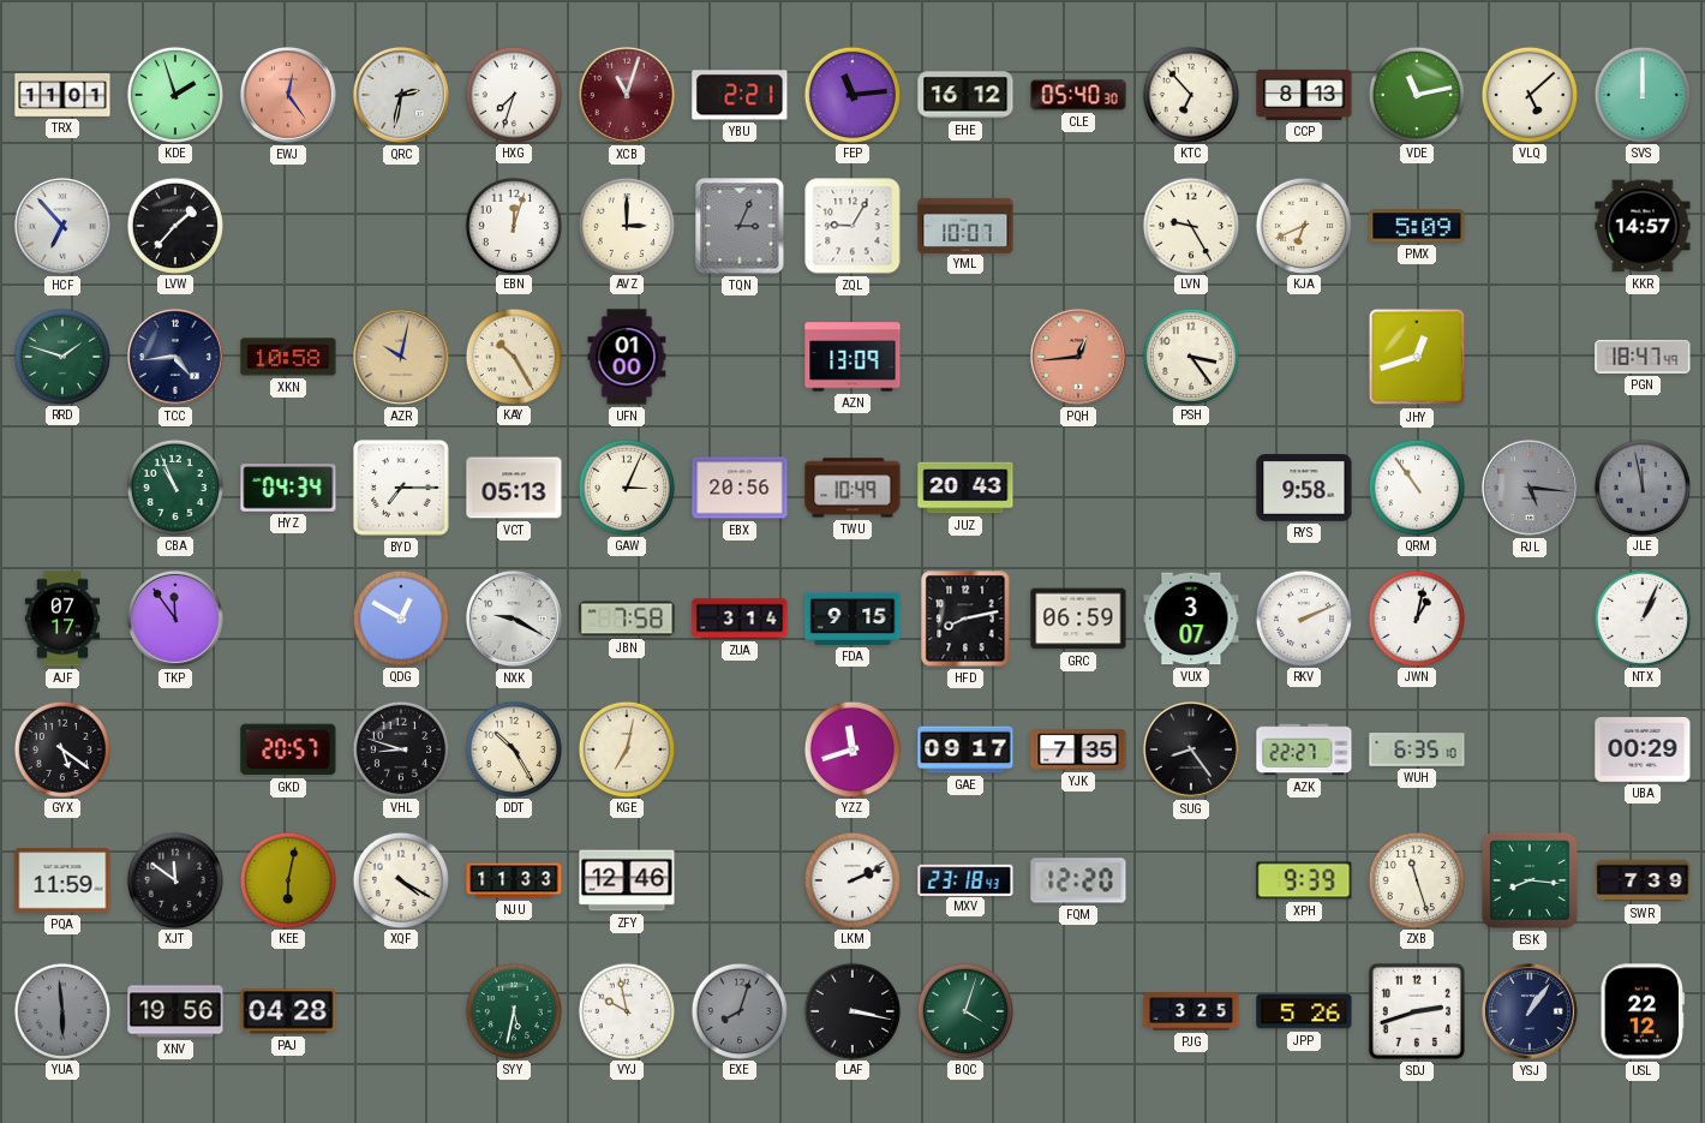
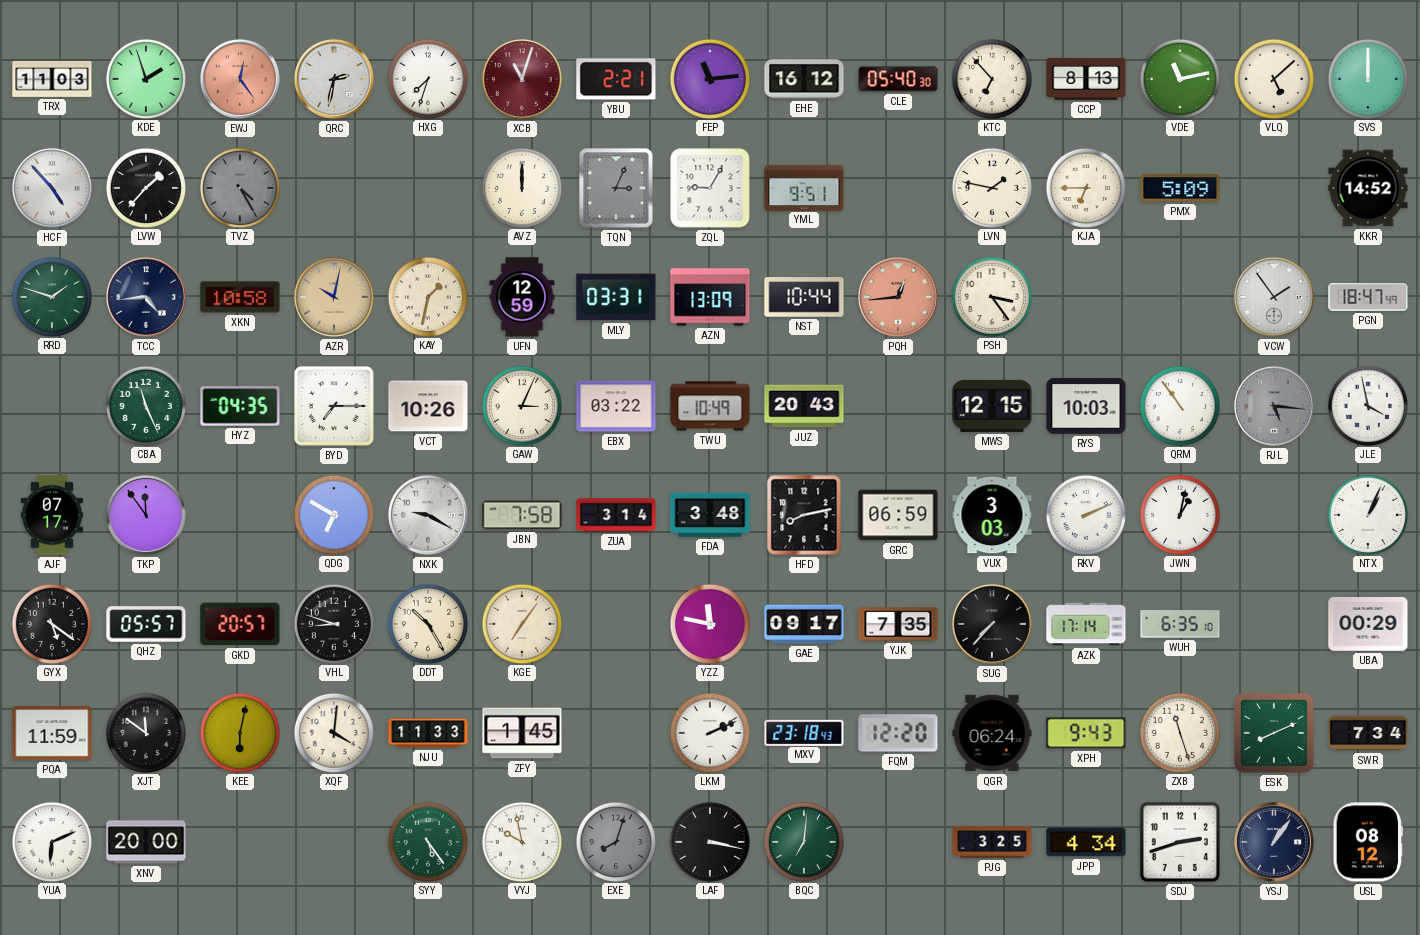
TRX: 11:01 -> 11:03 (52, 79)
HCF: 6:53 -> 4:53 (52, 188)
TVZ: none -> 4:25 (239, 187)
EBN: 12:03 -> none (513, 225)
AVZ: 3:00 -> 12:00 (521, 187)
YML: 10:07 -> 9:51 (804, 187)
LVN: 9:25 -> 1:47 (991, 187)
KJA: 6:41 -> 6:45 (1085, 187)
KKR: 14:57 -> 14:52 (1368, 188)
KAY: 10:25 -> 1:32 (427, 296)
UFN: 01:00 -> 12:59 (522, 297)
MLY: none -> 03:31 (616, 297)
NST: none -> 10:44 (804, 297)
JHY: 12:42 -> none (1417, 357)
VCW: none -> 1:54 (1274, 297)
CBA: 10:56 -> 11:26 (145, 405)
HYZ: 04:34 -> 04:35 (240, 406)
VCT: 05:13 -> 10:26 (428, 406)
EBX: 20:56 -> 03:22 (616, 406)
MWS: none -> 12:15 (992, 406)
RYS: 9:58 -> 10:03 (1086, 406)
JLE: 11:58 -> 3:58 (1367, 405)
JLE dial: grey -> white (1367, 405)
QDG: 12:50 -> 6:50 (333, 514)
FDA: 9:15 -> 3:48 (710, 515)
VUX: 3:07 -> 3:03 (992, 515)
QHZ: none -> 05:57 (146, 624)
KGE: 7:02 -> 7:06 (521, 623)
YZZ: 11:42 -> 11:47 (709, 623)
SUG: 8:24 -> 7:37 (992, 624)
AZK: 22:27 -> 17:14 (1086, 624)
XQF: 4:20 -> 4:01 (333, 732)
ZFY: 12:46 -> 1:45 (522, 733)
QGR: none -> 06:24 (992, 733)
XPH: 9:39 -> 9:43 (1086, 733)
ESK: 8:16 -> 8:11 (1274, 733)
SWR: 7:39 -> 7:34 (1368, 733)
YUA: 5:59 -> 6:11 (51, 841)
YUA dial: grey -> white (51, 841)
XNV: 19:56 -> 20:00 (146, 842)
PAJ: 04:28 -> none (288, 1011)
SYY: 5:32 -> 5:24 (427, 841)
BQC: 4:03 -> 7:01 (803, 841)
JPP: 5:26 -> 4:34 (1086, 842)
USL: 22:12 -> 08:12 (1368, 842)
